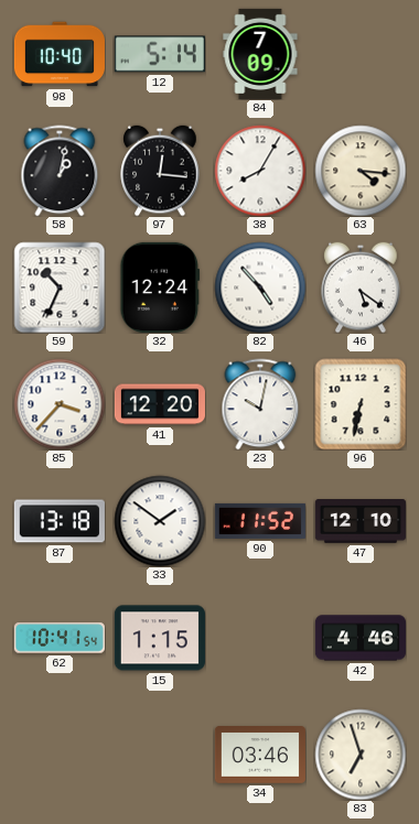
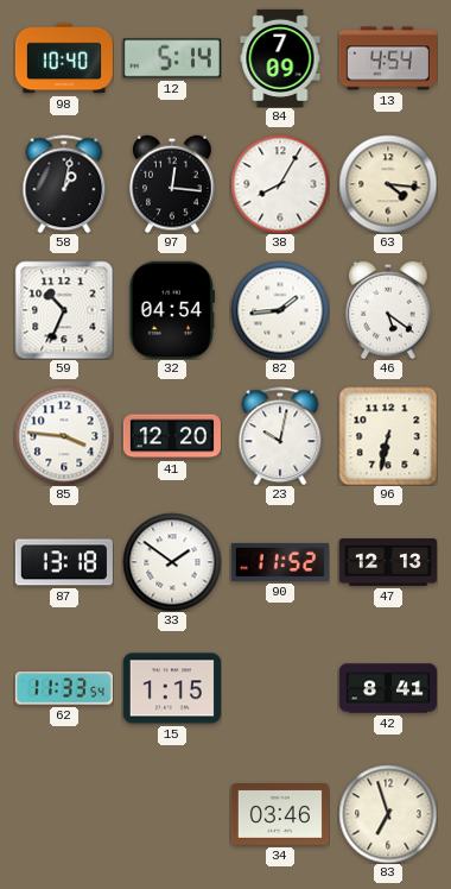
13: none -> 4:54 (388, 58)
32: 12:24 -> 04:54 (172, 310)
82: 4:53 -> 1:44 (280, 310)
85: 3:37 -> 3:46 (64, 436)
47: 12:10 -> 12:13 (388, 563)
62: 10:41 -> 11:33 (64, 688)
42: 4:46 -> 8:41 (388, 688)
